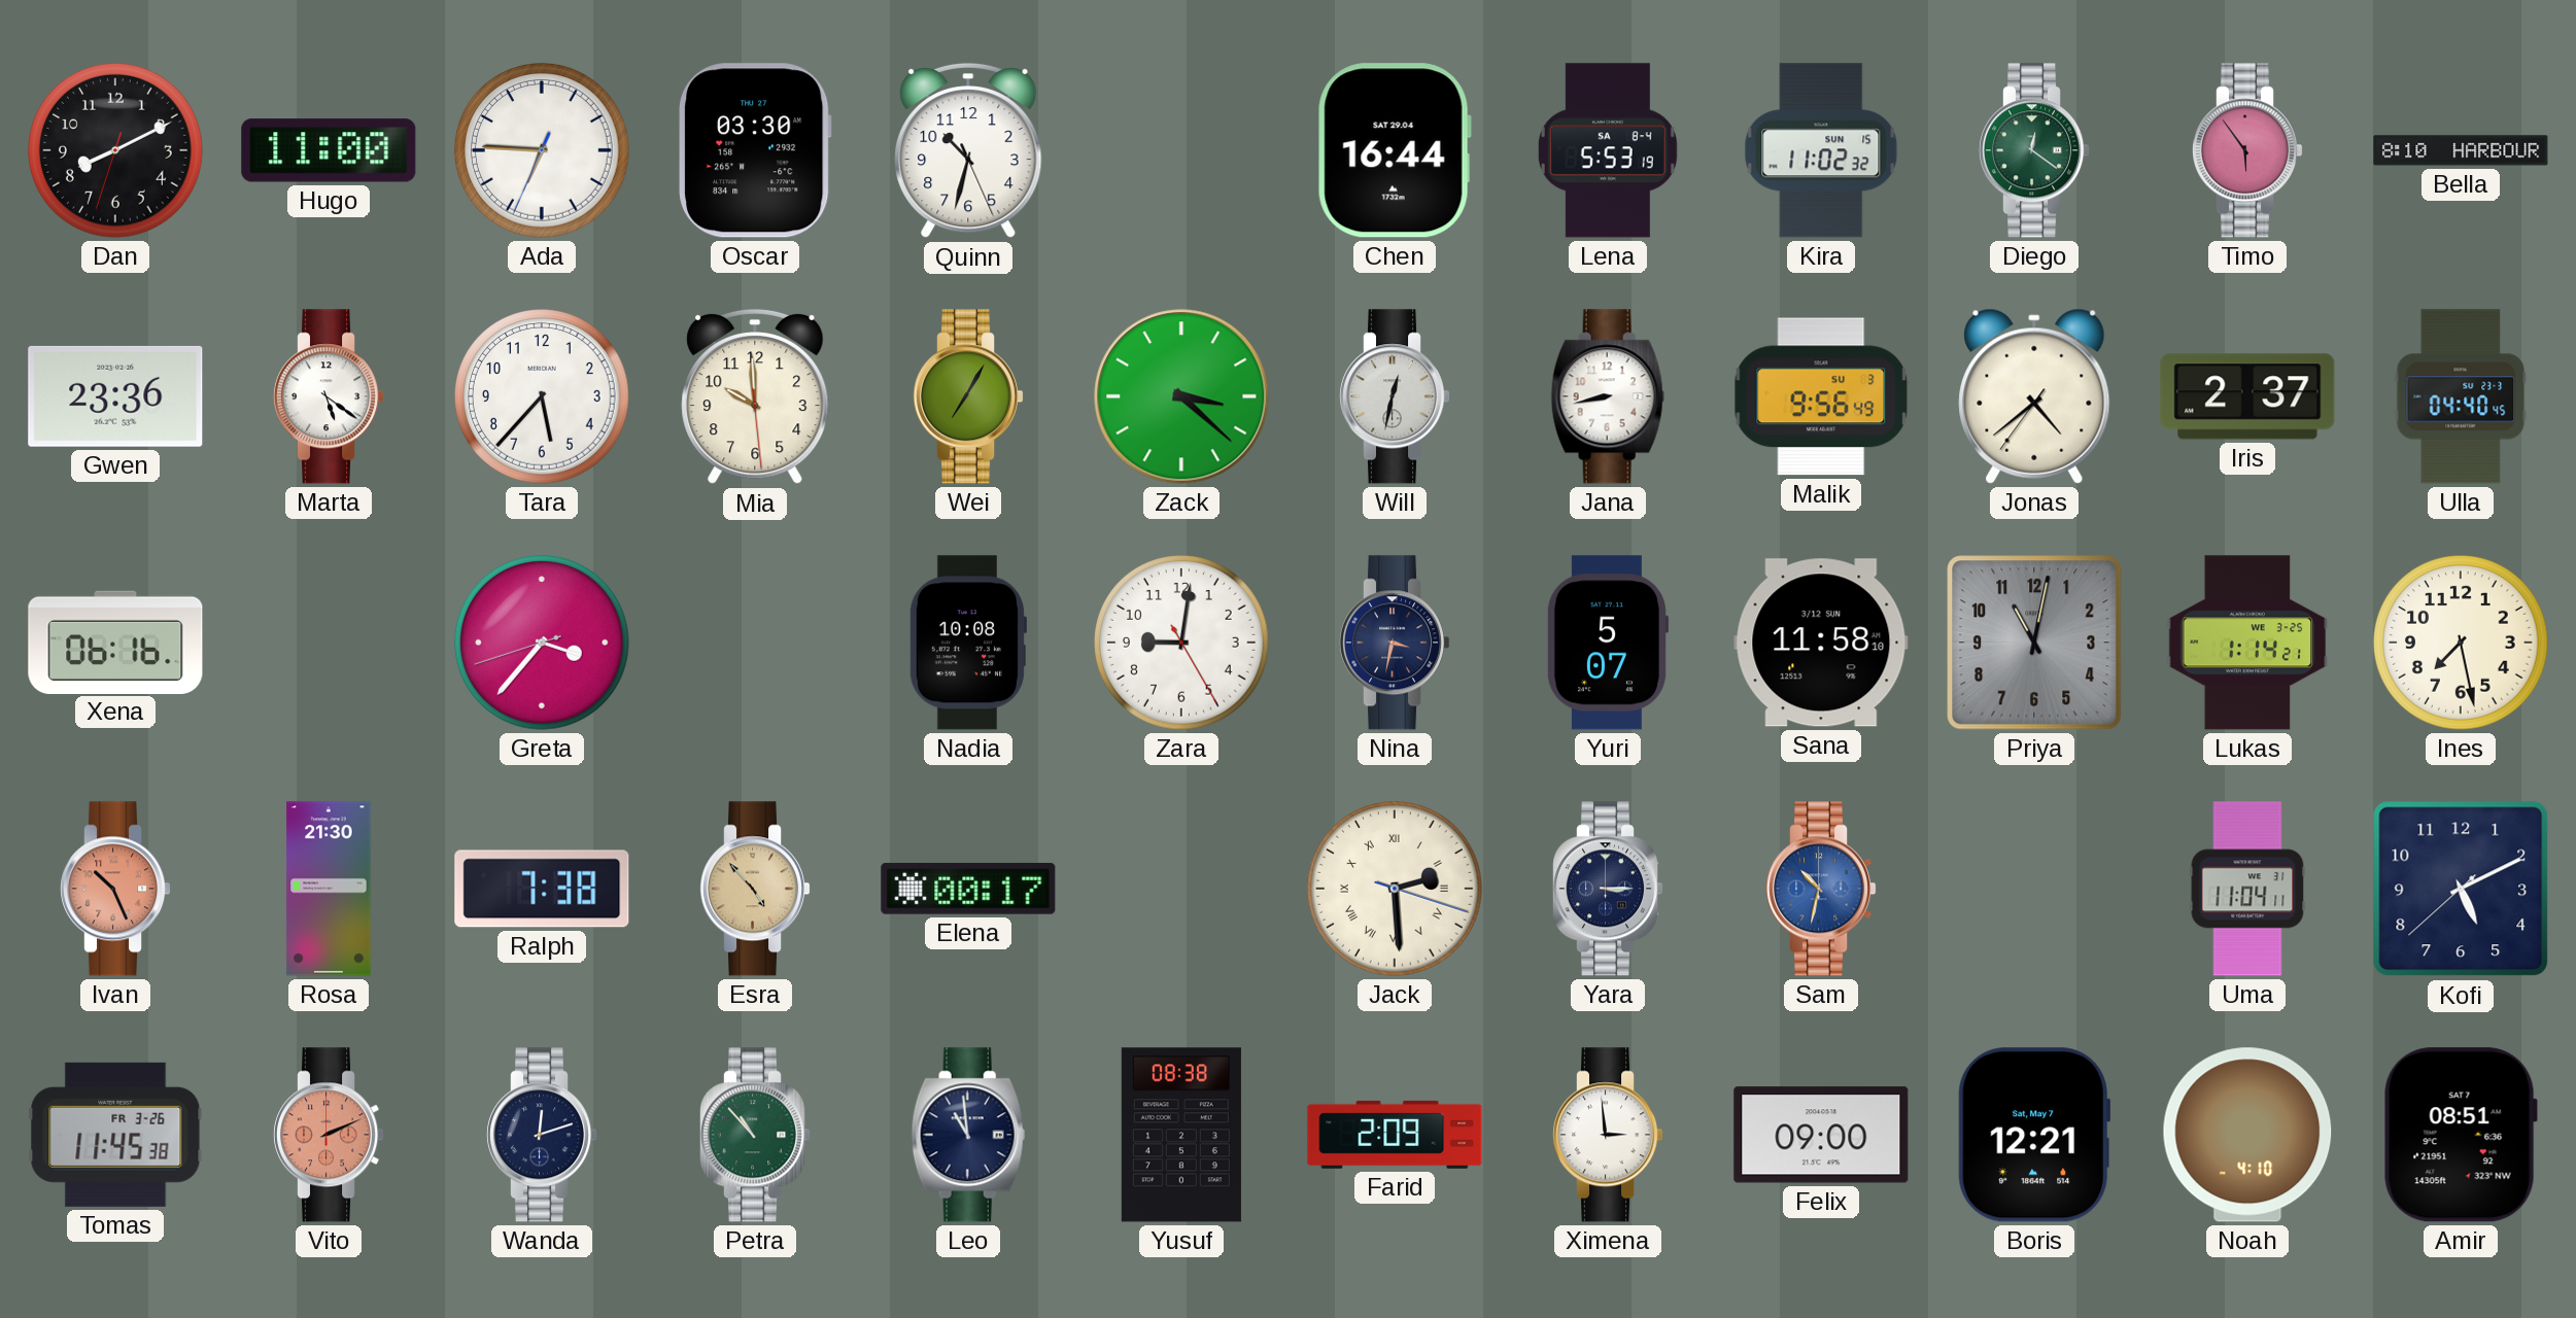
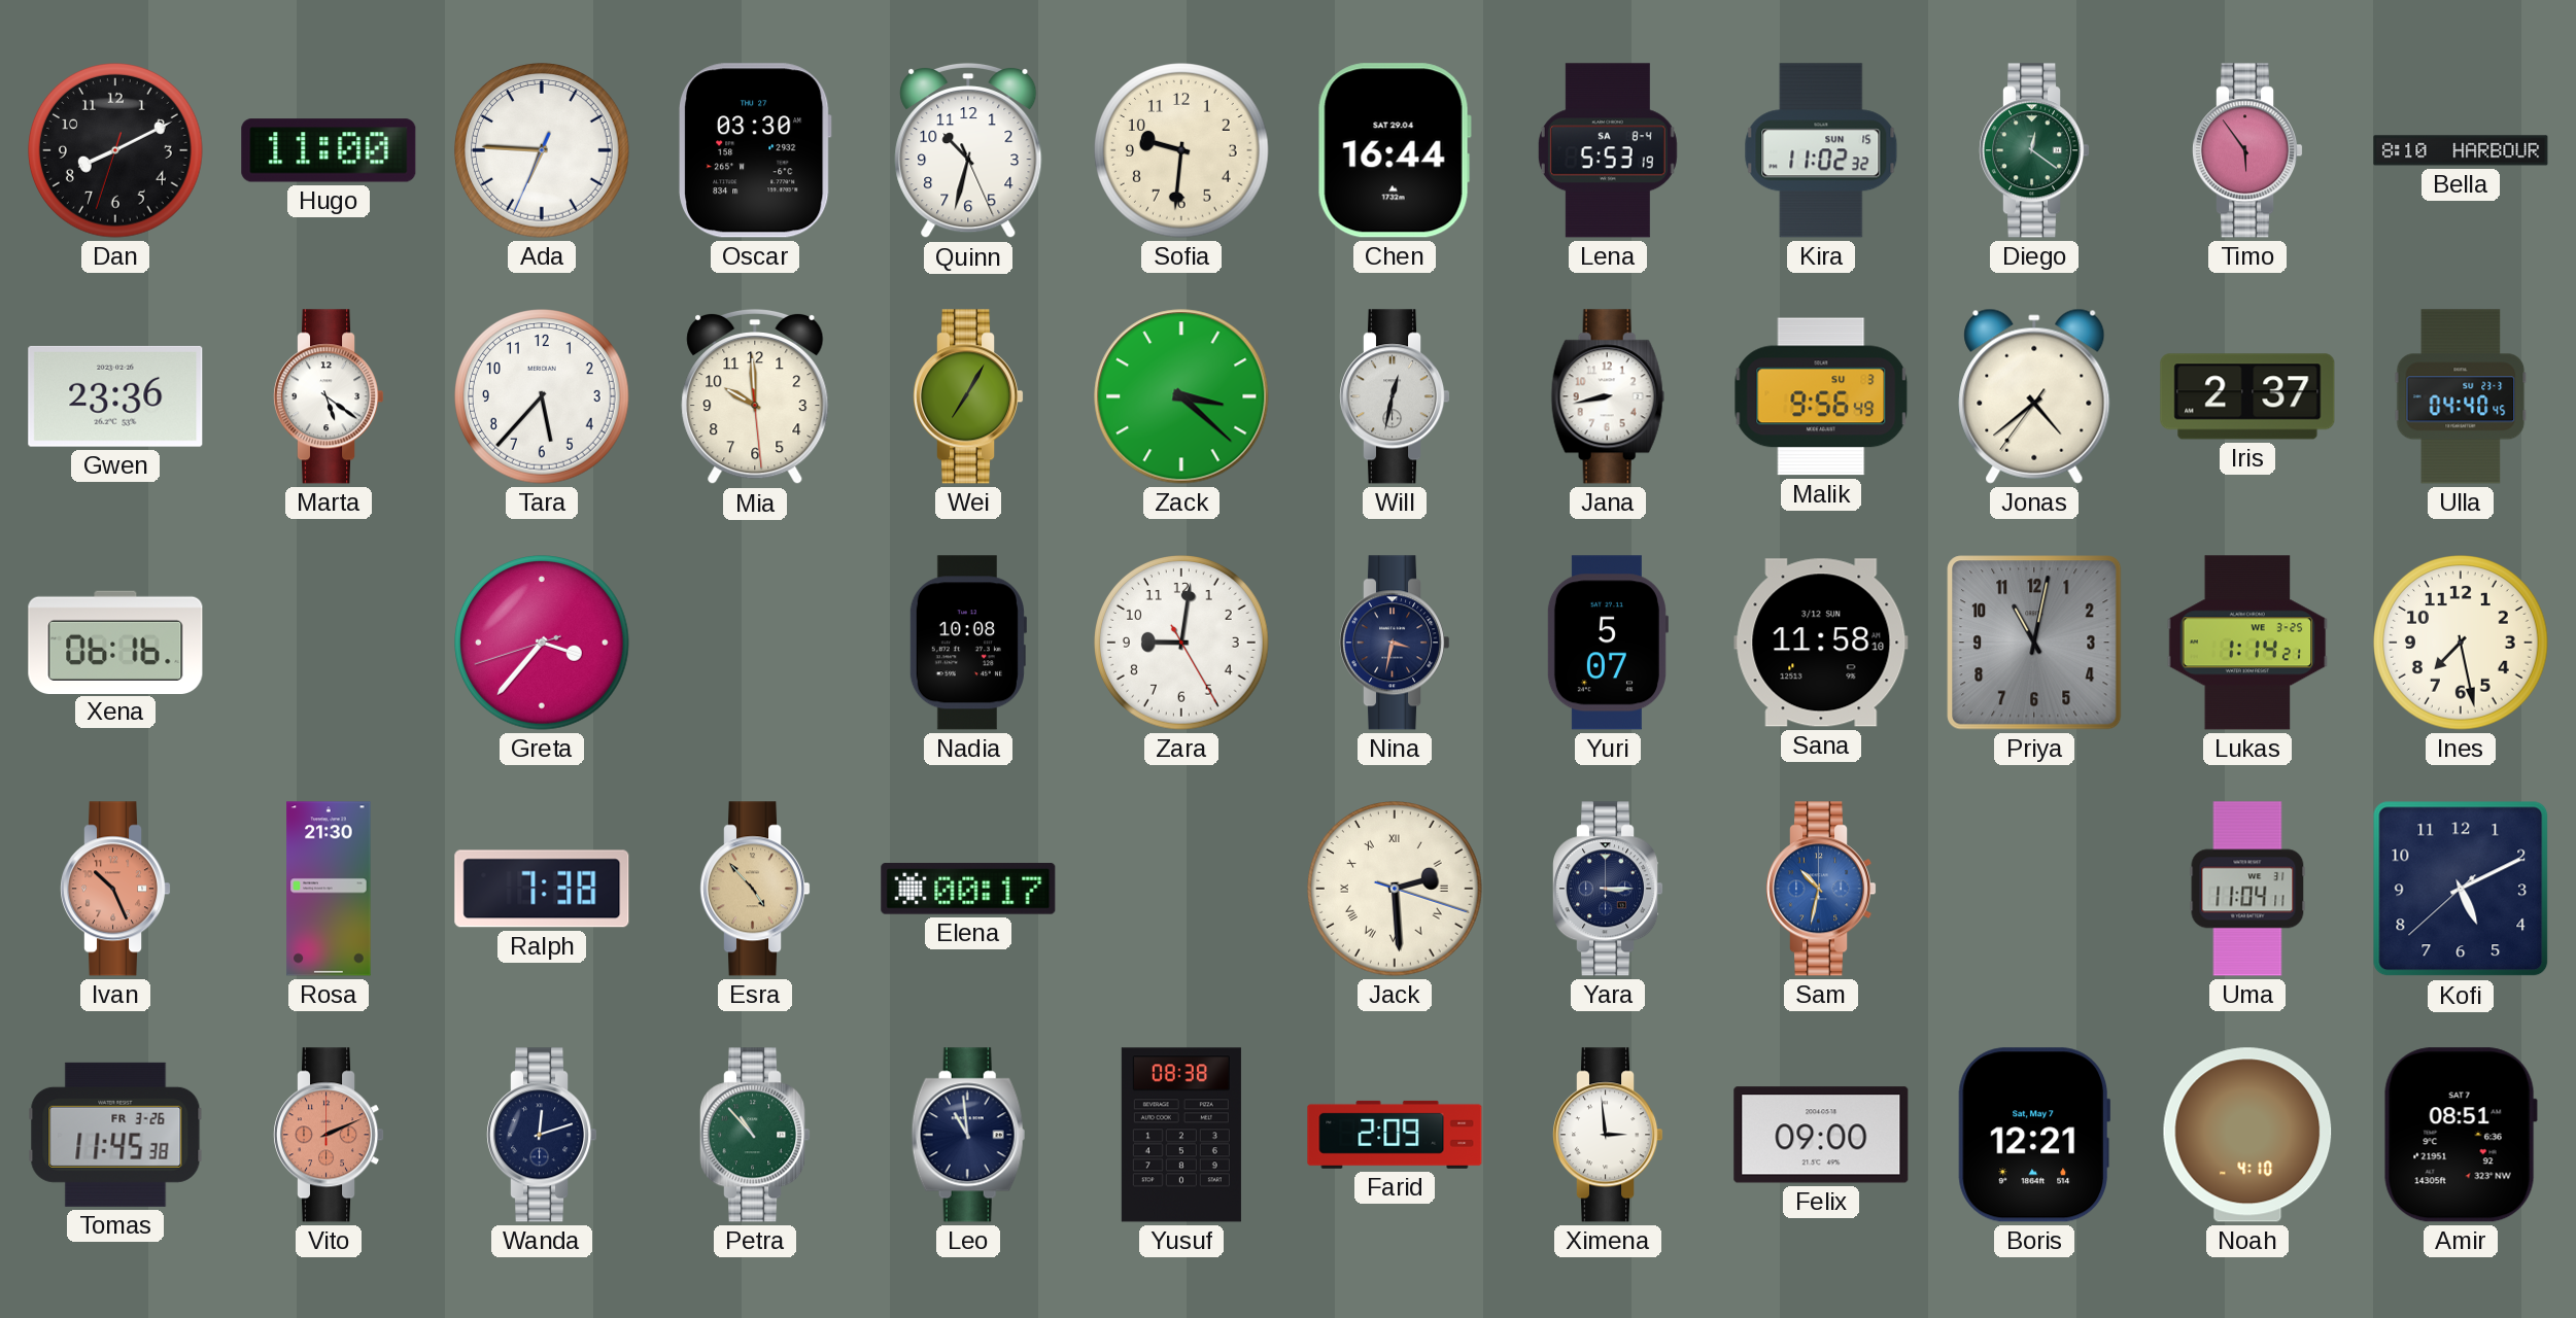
Sofia: none -> 9:31 (1182, 151)
